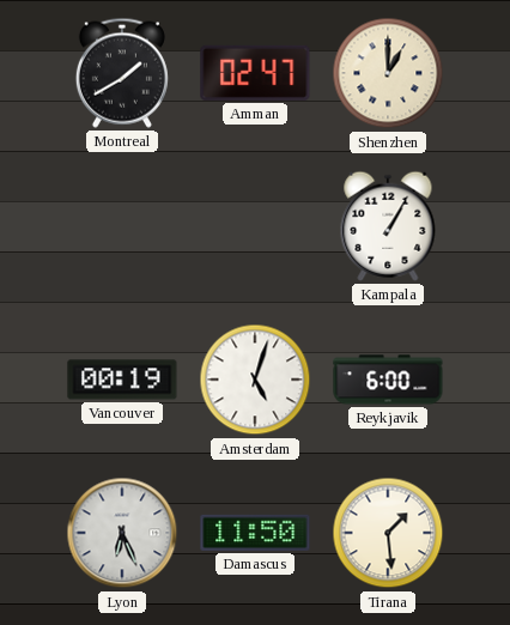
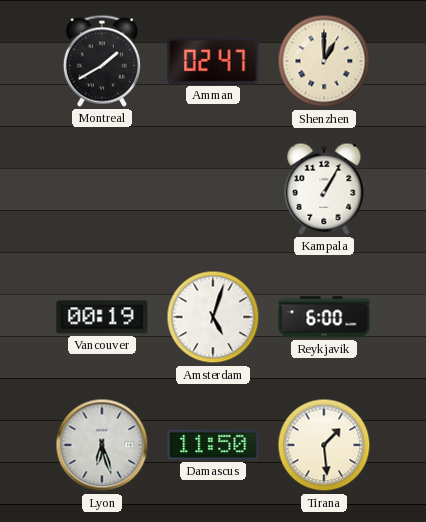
Lyon: 6:26 -> 6:27 (102, 445)
